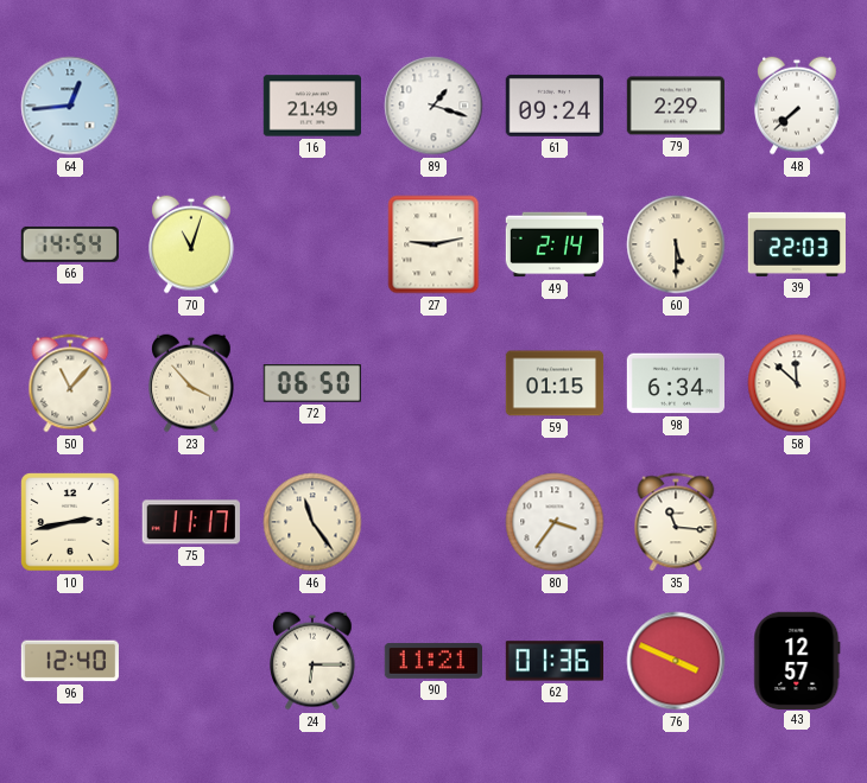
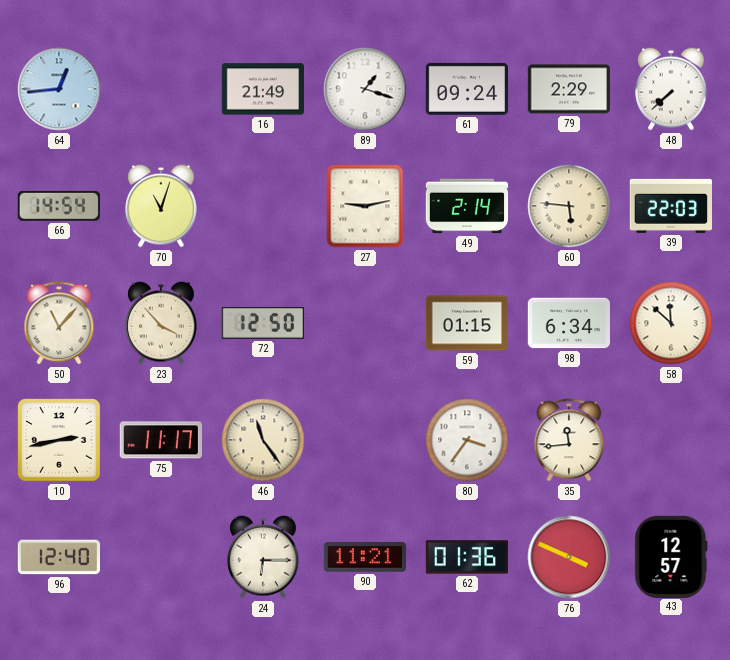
60: 5:30 -> 5:46 (569, 206)
72: 06:50 -> 12:50 (263, 324)
35: 11:16 -> 11:44 (569, 440)
